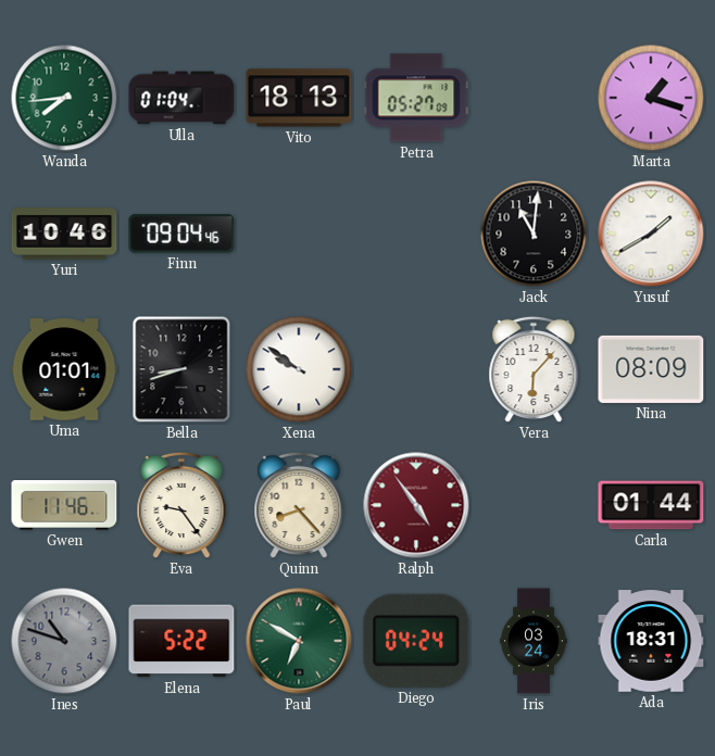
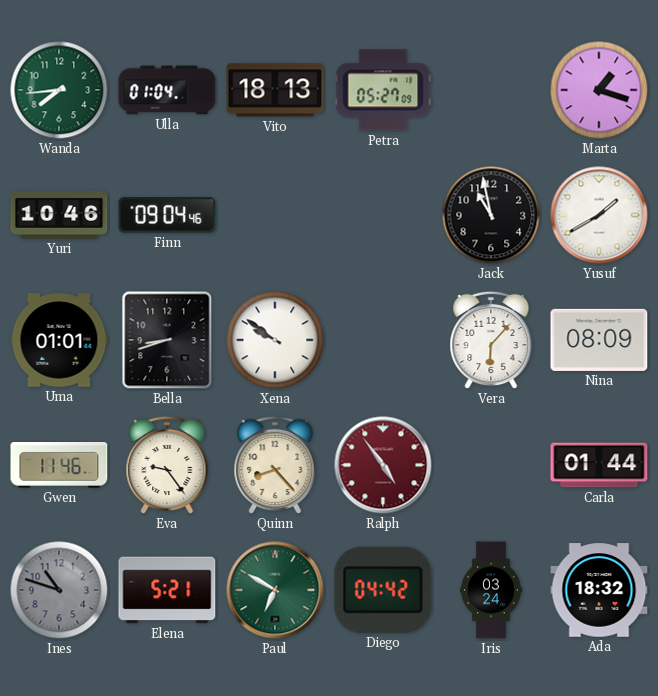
Jack: 11:01 -> 10:58 (491, 215)
Elena: 5:22 -> 5:21 (167, 590)
Diego: 04:24 -> 04:42 (383, 590)
Ada: 18:31 -> 18:32 (599, 590)
